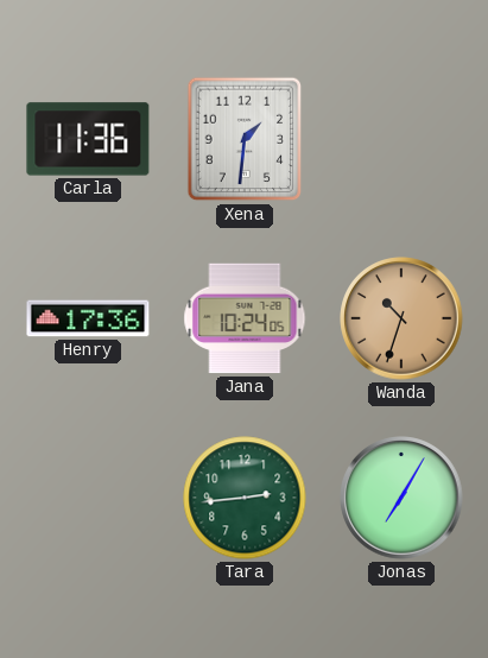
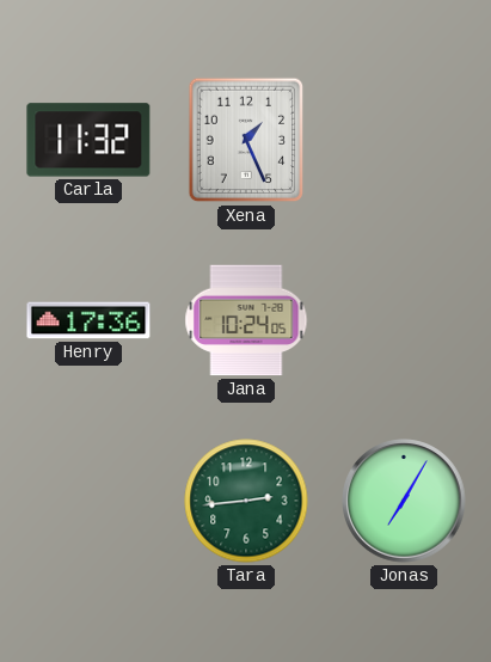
Carla: 11:36 -> 11:32 (88, 140)
Xena: 1:31 -> 1:26 (246, 140)
Wanda: 10:33 -> none (401, 318)
